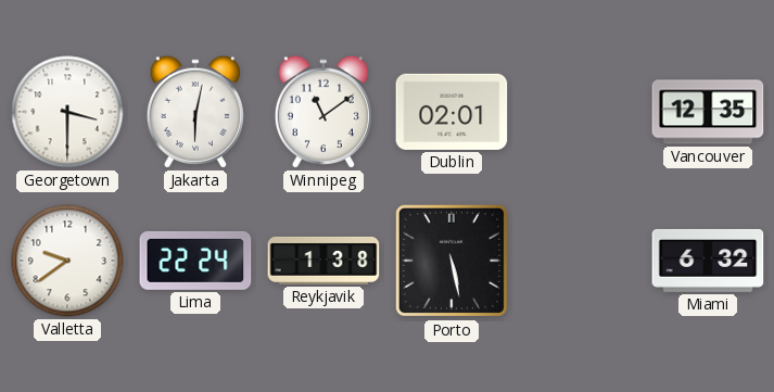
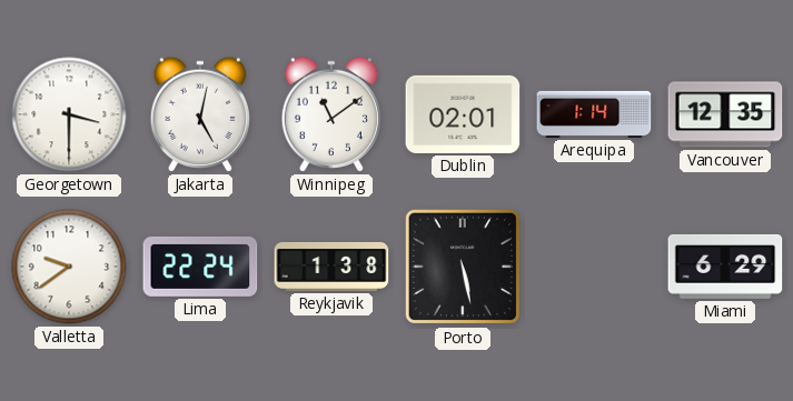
Jakarta: 6:02 -> 5:02 (200, 114)
Arequipa: none -> 1:14 (594, 114)
Miami: 6:32 -> 6:29 (725, 267)
